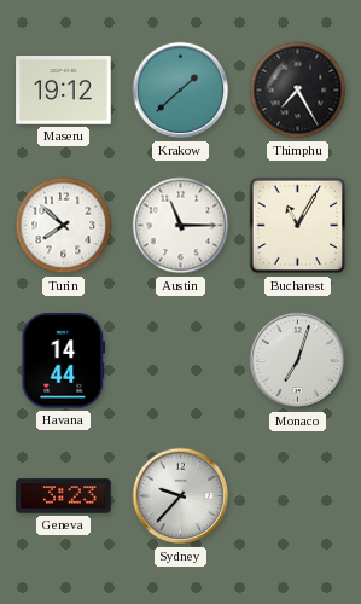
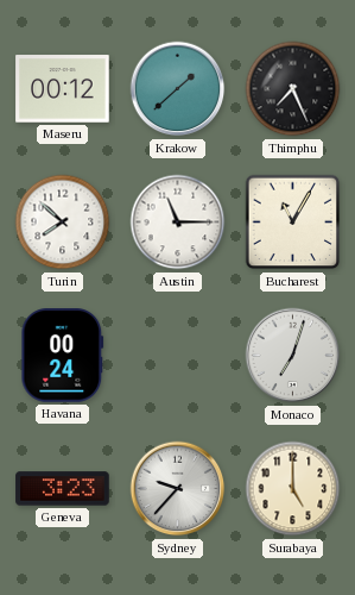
Maseru: 19:12 -> 00:12 (63, 89)
Thimphu: 7:25 -> 7:26 (293, 89)
Havana: 14:44 -> 00:24 (63, 356)
Surabaya: none -> 5:00 (293, 489)
